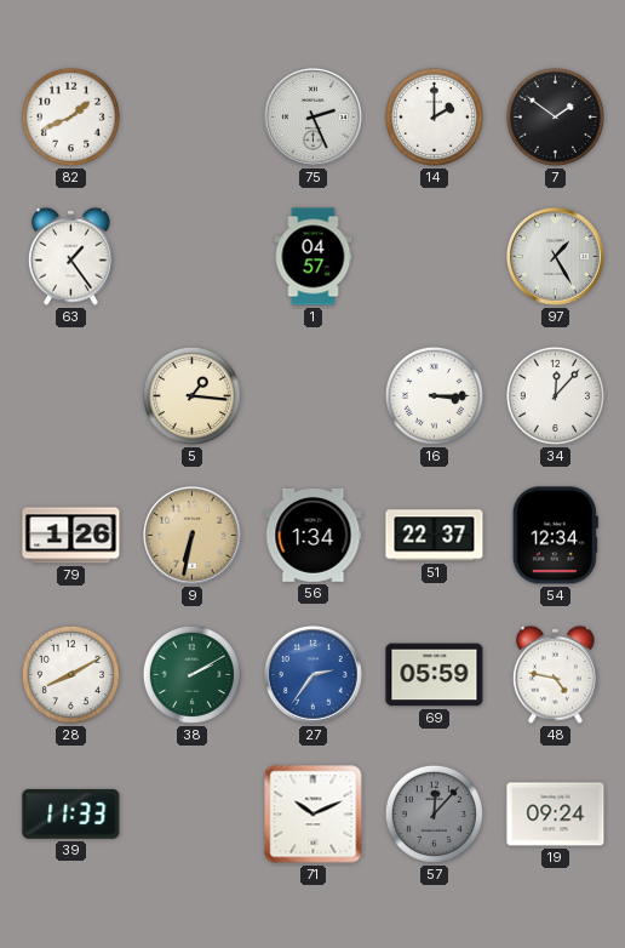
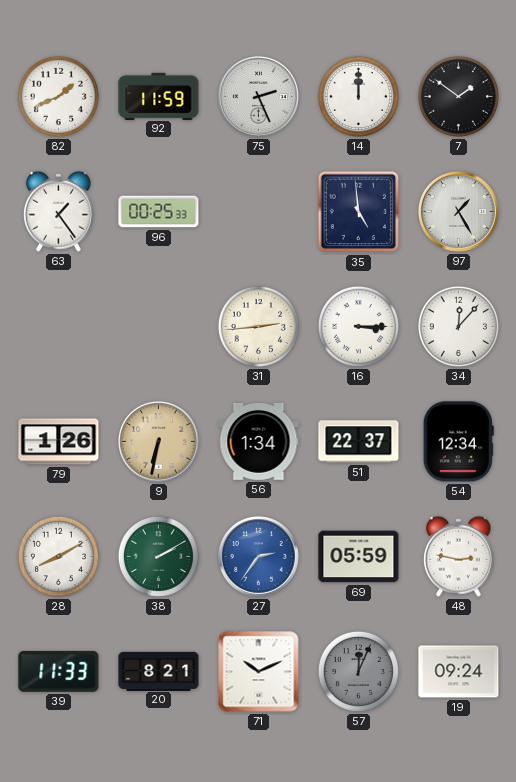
92: none -> 11:59 (159, 96)
14: 2:00 -> 12:00 (358, 96)
96: none -> 00:25 (159, 212)
1: 04:57 -> none (314, 257)
35: none -> 4:59 (359, 212)
5: 1:16 -> none (191, 395)
31: none -> 2:44 (258, 326)
48: 4:47 -> 2:47 (458, 556)
20: none -> 8:21 (159, 671)
57: 12:07 -> 12:04 (358, 671)
